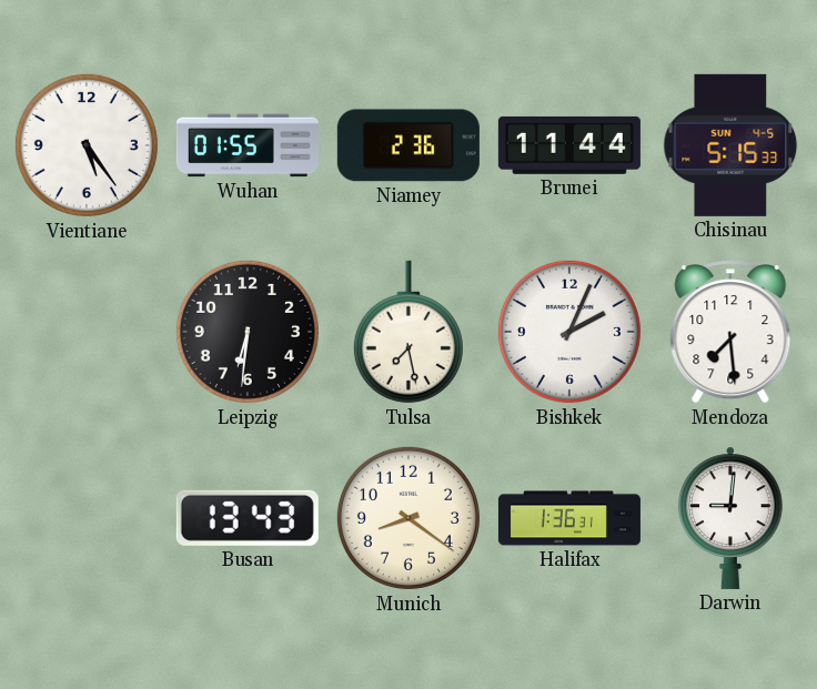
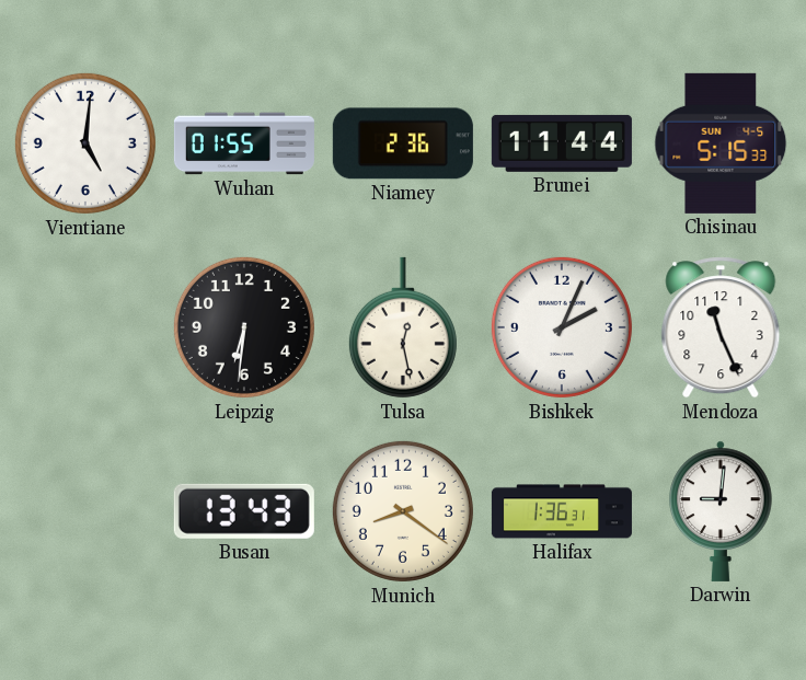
Vientiane: 5:24 -> 5:01 (85, 143)
Tulsa: 7:28 -> 12:28 (403, 327)
Mendoza: 7:29 -> 11:26 (721, 327)
